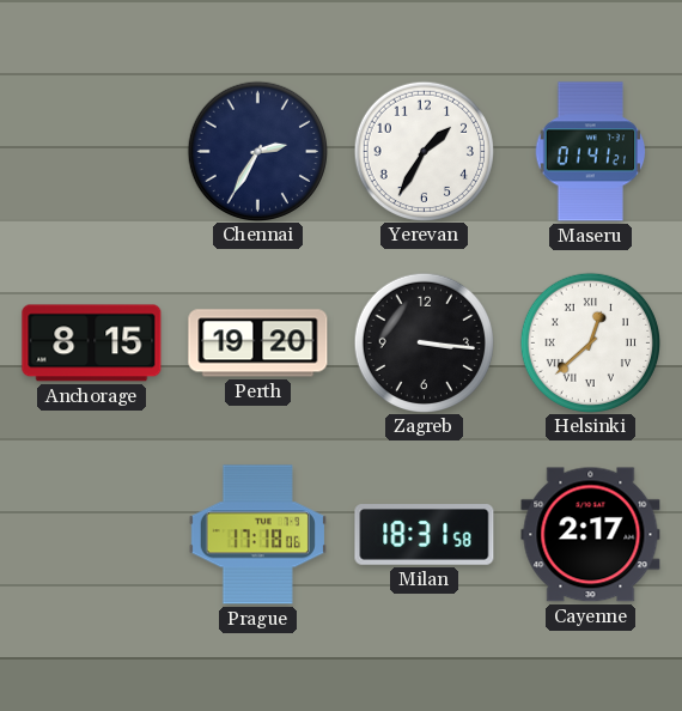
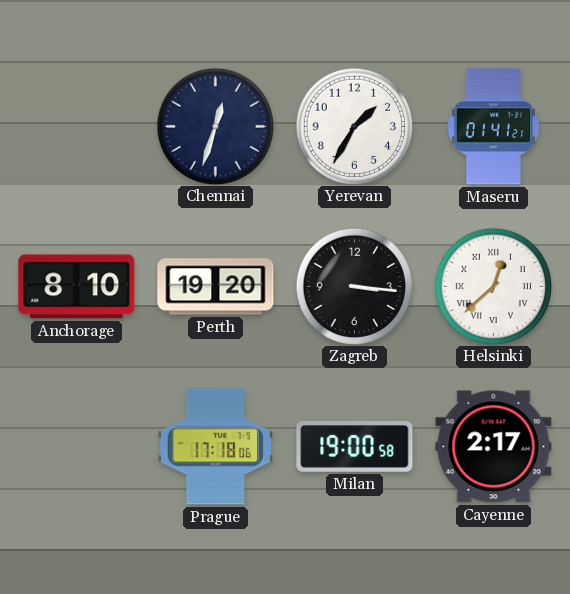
Chennai: 2:35 -> 12:33 (215, 126)
Anchorage: 8:15 -> 8:10 (77, 287)
Milan: 18:31 -> 19:00 (355, 447)
